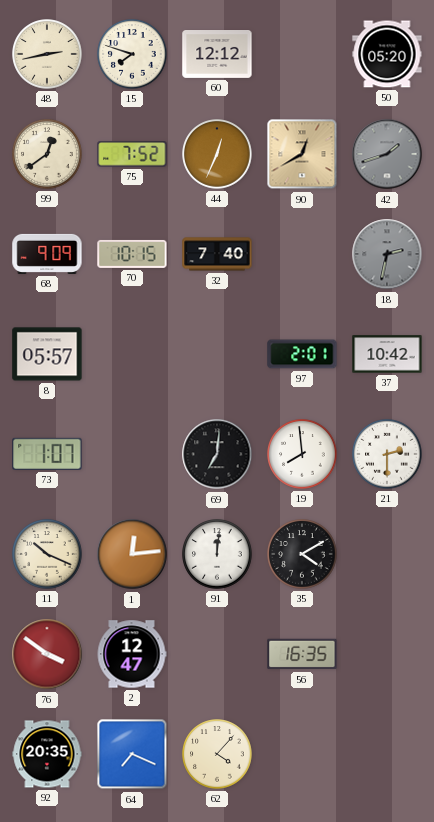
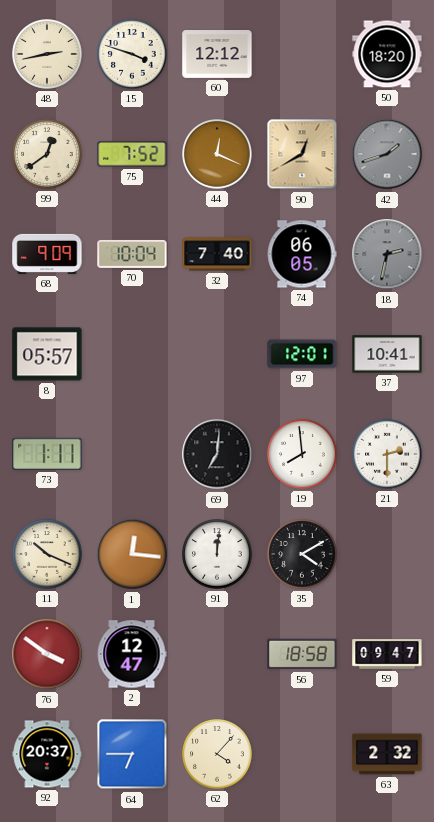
15: 7:48 -> 3:48 (132, 54)
50: 05:20 -> 18:20 (387, 54)
44: 12:34 -> 12:19 (217, 154)
70: 10:15 -> 10:04 (132, 254)
74: none -> 06:05 (302, 254)
97: 2:01 -> 12:01 (302, 354)
37: 10:42 -> 10:41 (387, 354)
73: 1:07 -> 1:11 (47, 454)
1: 12:14 -> 12:16 (132, 554)
56: 16:35 -> 18:58 (302, 654)
59: none -> 09:47 (387, 654)
92: 20:35 -> 20:37 (47, 754)
64: 7:19 -> 6:45 (132, 754)
63: none -> 2:32 (387, 754)
